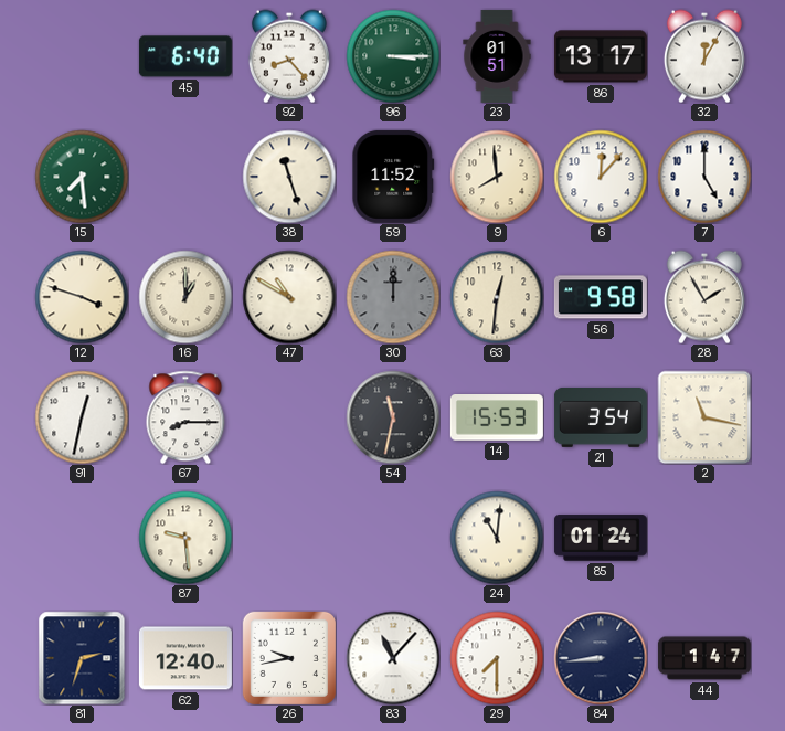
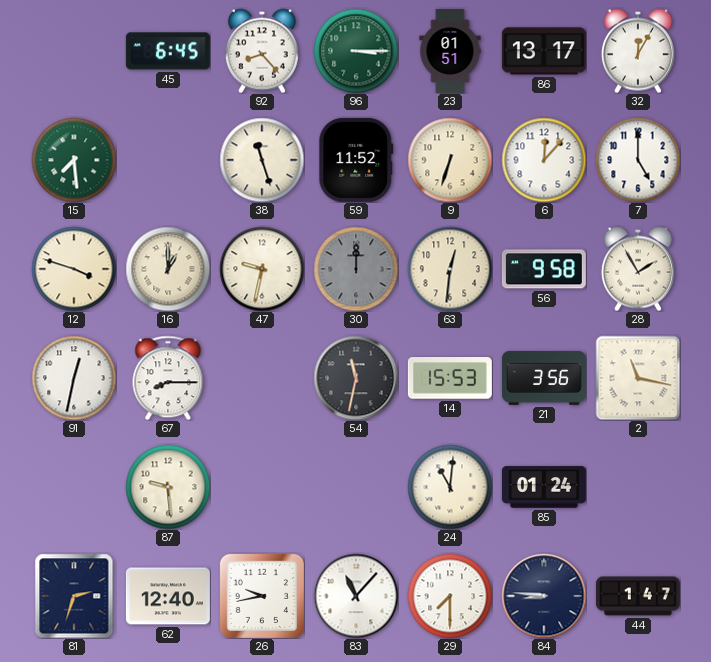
45: 6:40 -> 6:45 (168, 51)
9: 7:59 -> 6:33 (450, 160)
47: 10:50 -> 9:32 (262, 269)
21: 3:54 -> 3:56 (544, 378)
84: 8:44 -> 8:46 (544, 596)
